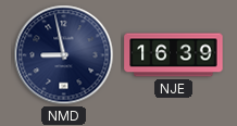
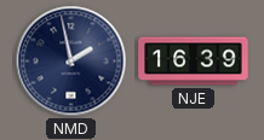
NMD: 8:58 -> 1:58 (71, 62)
